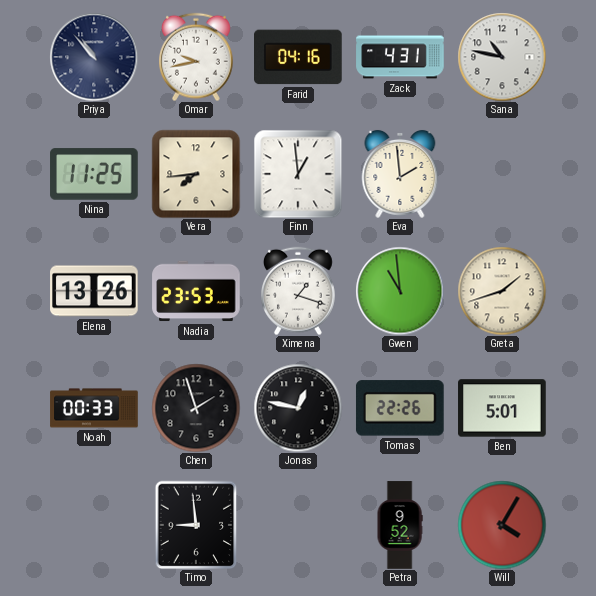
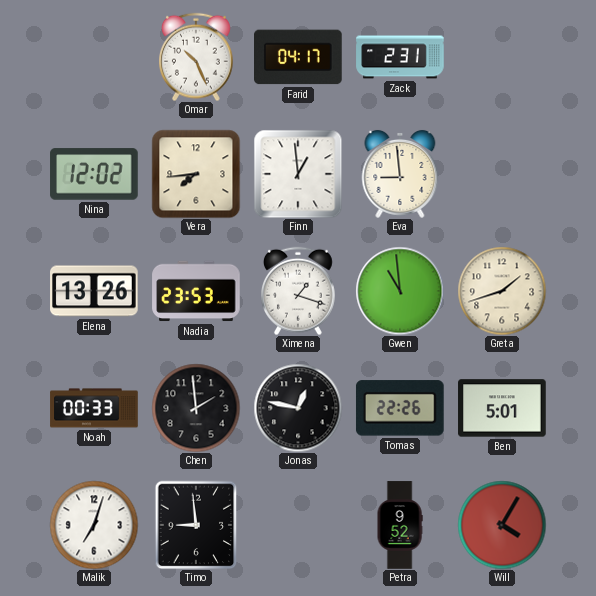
Priya: 10:53 -> none (94, 57)
Omar: 9:43 -> 10:26 (197, 57)
Farid: 04:16 -> 04:17 (298, 57)
Zack: 4:31 -> 2:31 (400, 57)
Sana: 10:47 -> none (502, 57)
Nina: 11:25 -> 12:02 (94, 174)
Eva: 1:59 -> 8:59 (400, 174)
Chen: 1:57 -> 1:59 (196, 408)
Malik: none -> 7:03 (94, 525)
